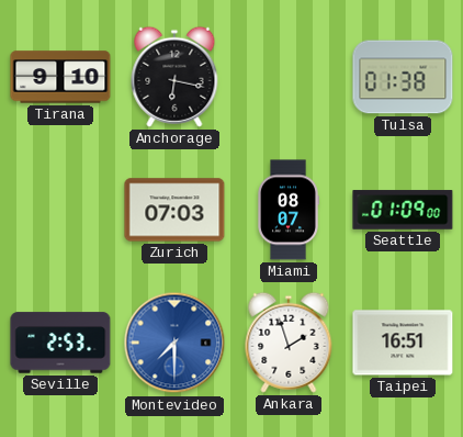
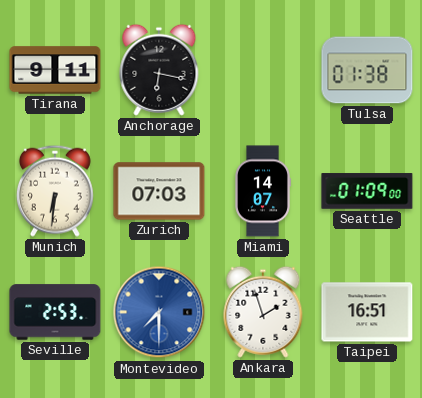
Tirana: 9:10 -> 9:11 (55, 70)
Munich: none -> 6:31 (55, 191)
Miami: 08:07 -> 14:07 (263, 191)
